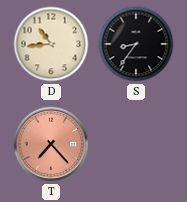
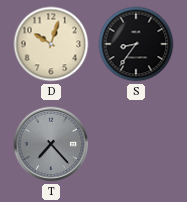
D: 10:44 -> 10:03 (51, 44)
T dial: salmon -> grey (51, 144)
